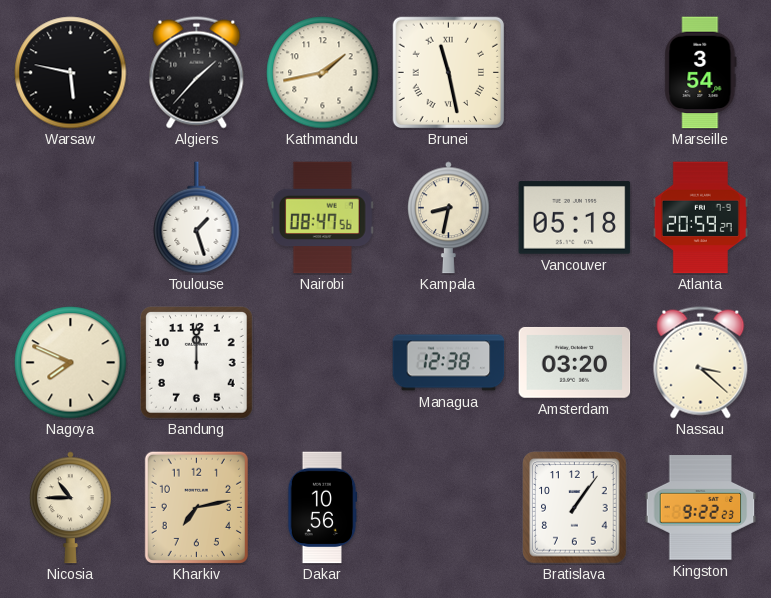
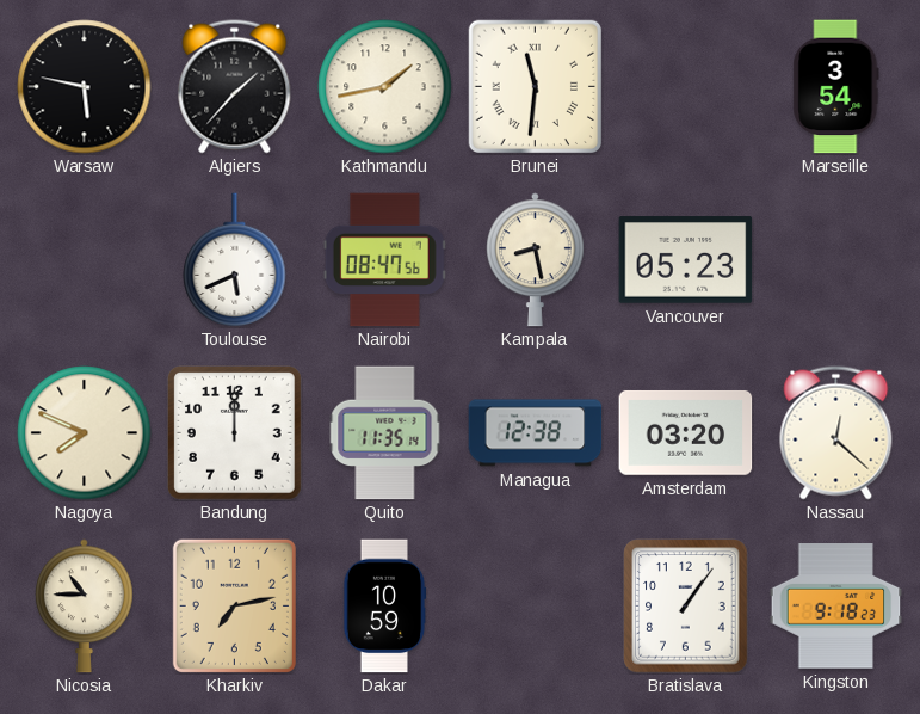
Brunei: 11:28 -> 11:31 (535, 86)
Toulouse: 1:27 -> 5:41 (235, 260)
Kampala: 8:32 -> 8:28 (535, 260)
Vancouver: 05:18 -> 05:23 (686, 260)
Atlanta: 20:59 -> none (700, 218)
Quito: none -> 11:35 (385, 433)
Nassau: 3:22 -> 12:22 (836, 433)
Dakar: 10:56 -> 10:59 (384, 607)
Kingston: 9:22 -> 9:18 (836, 607)
